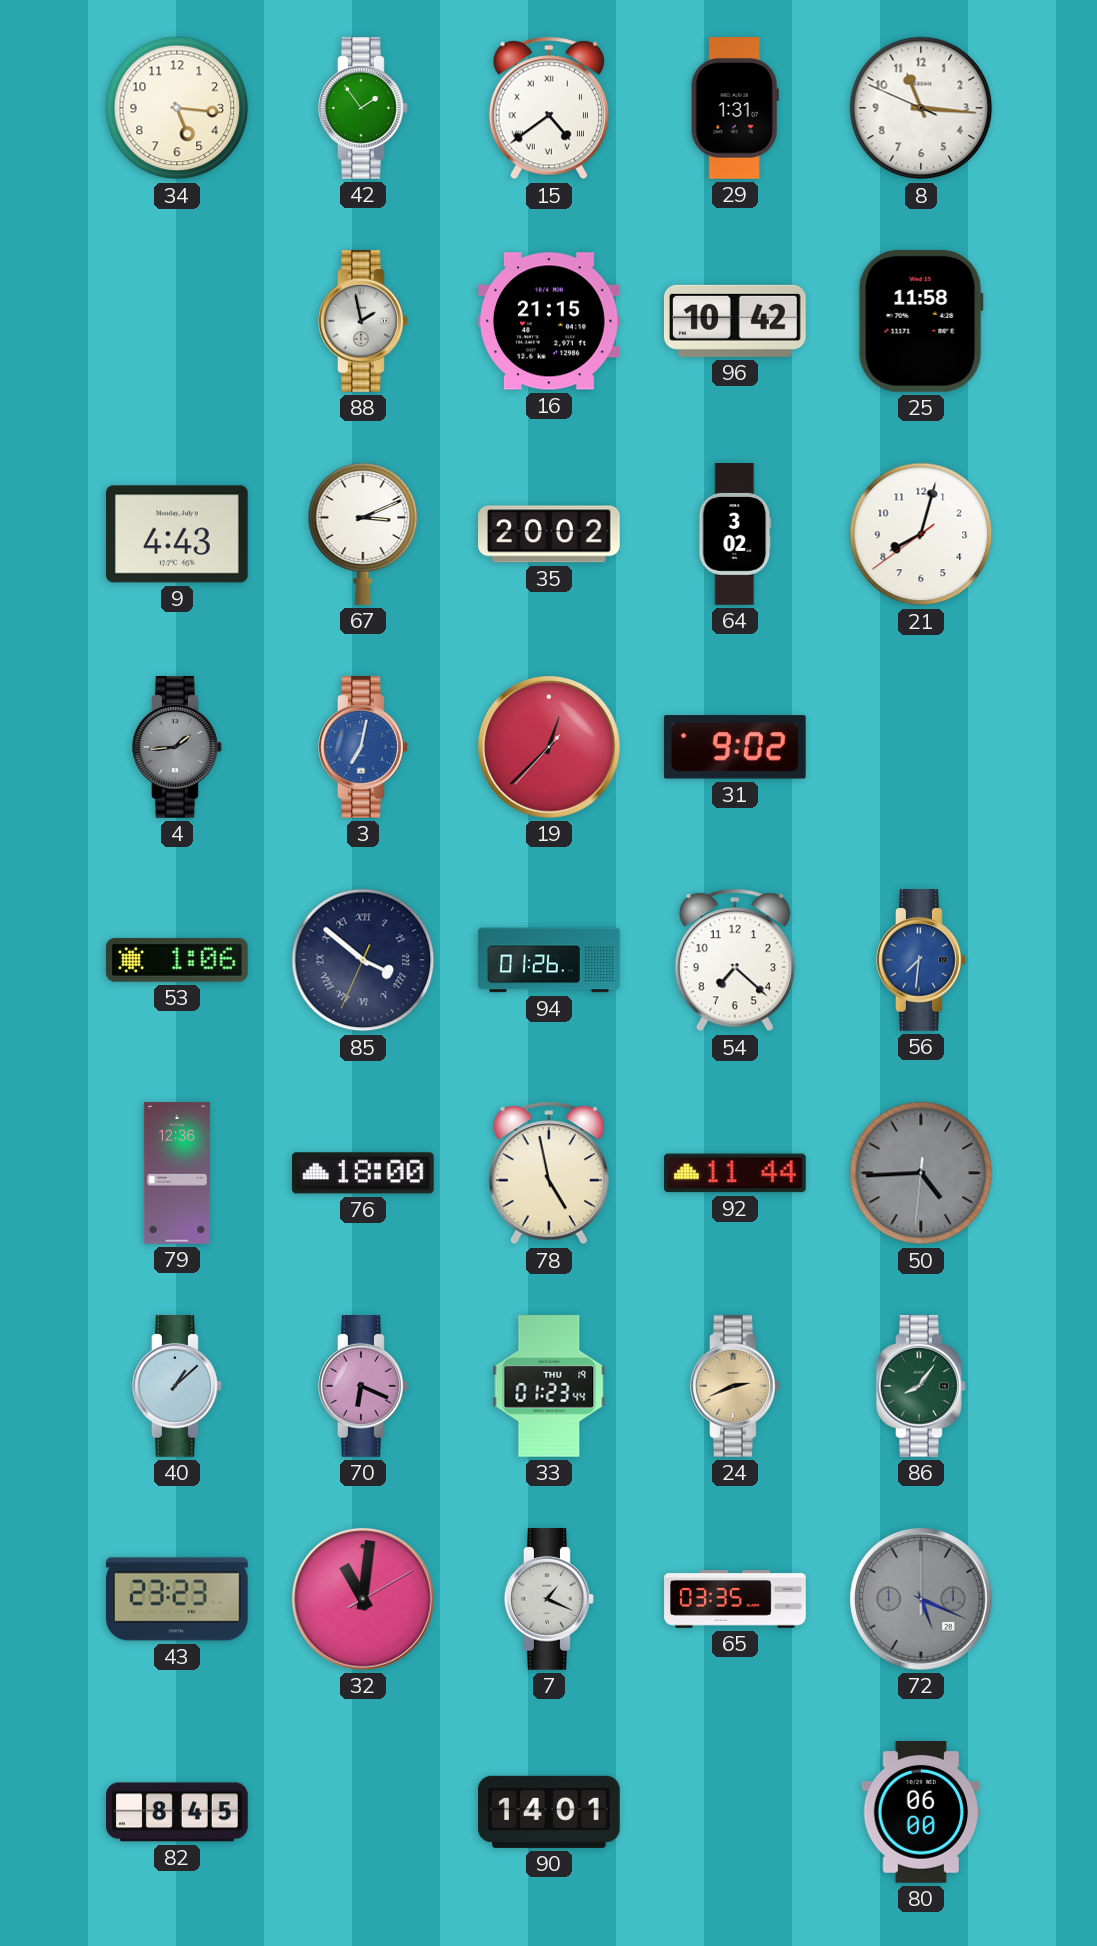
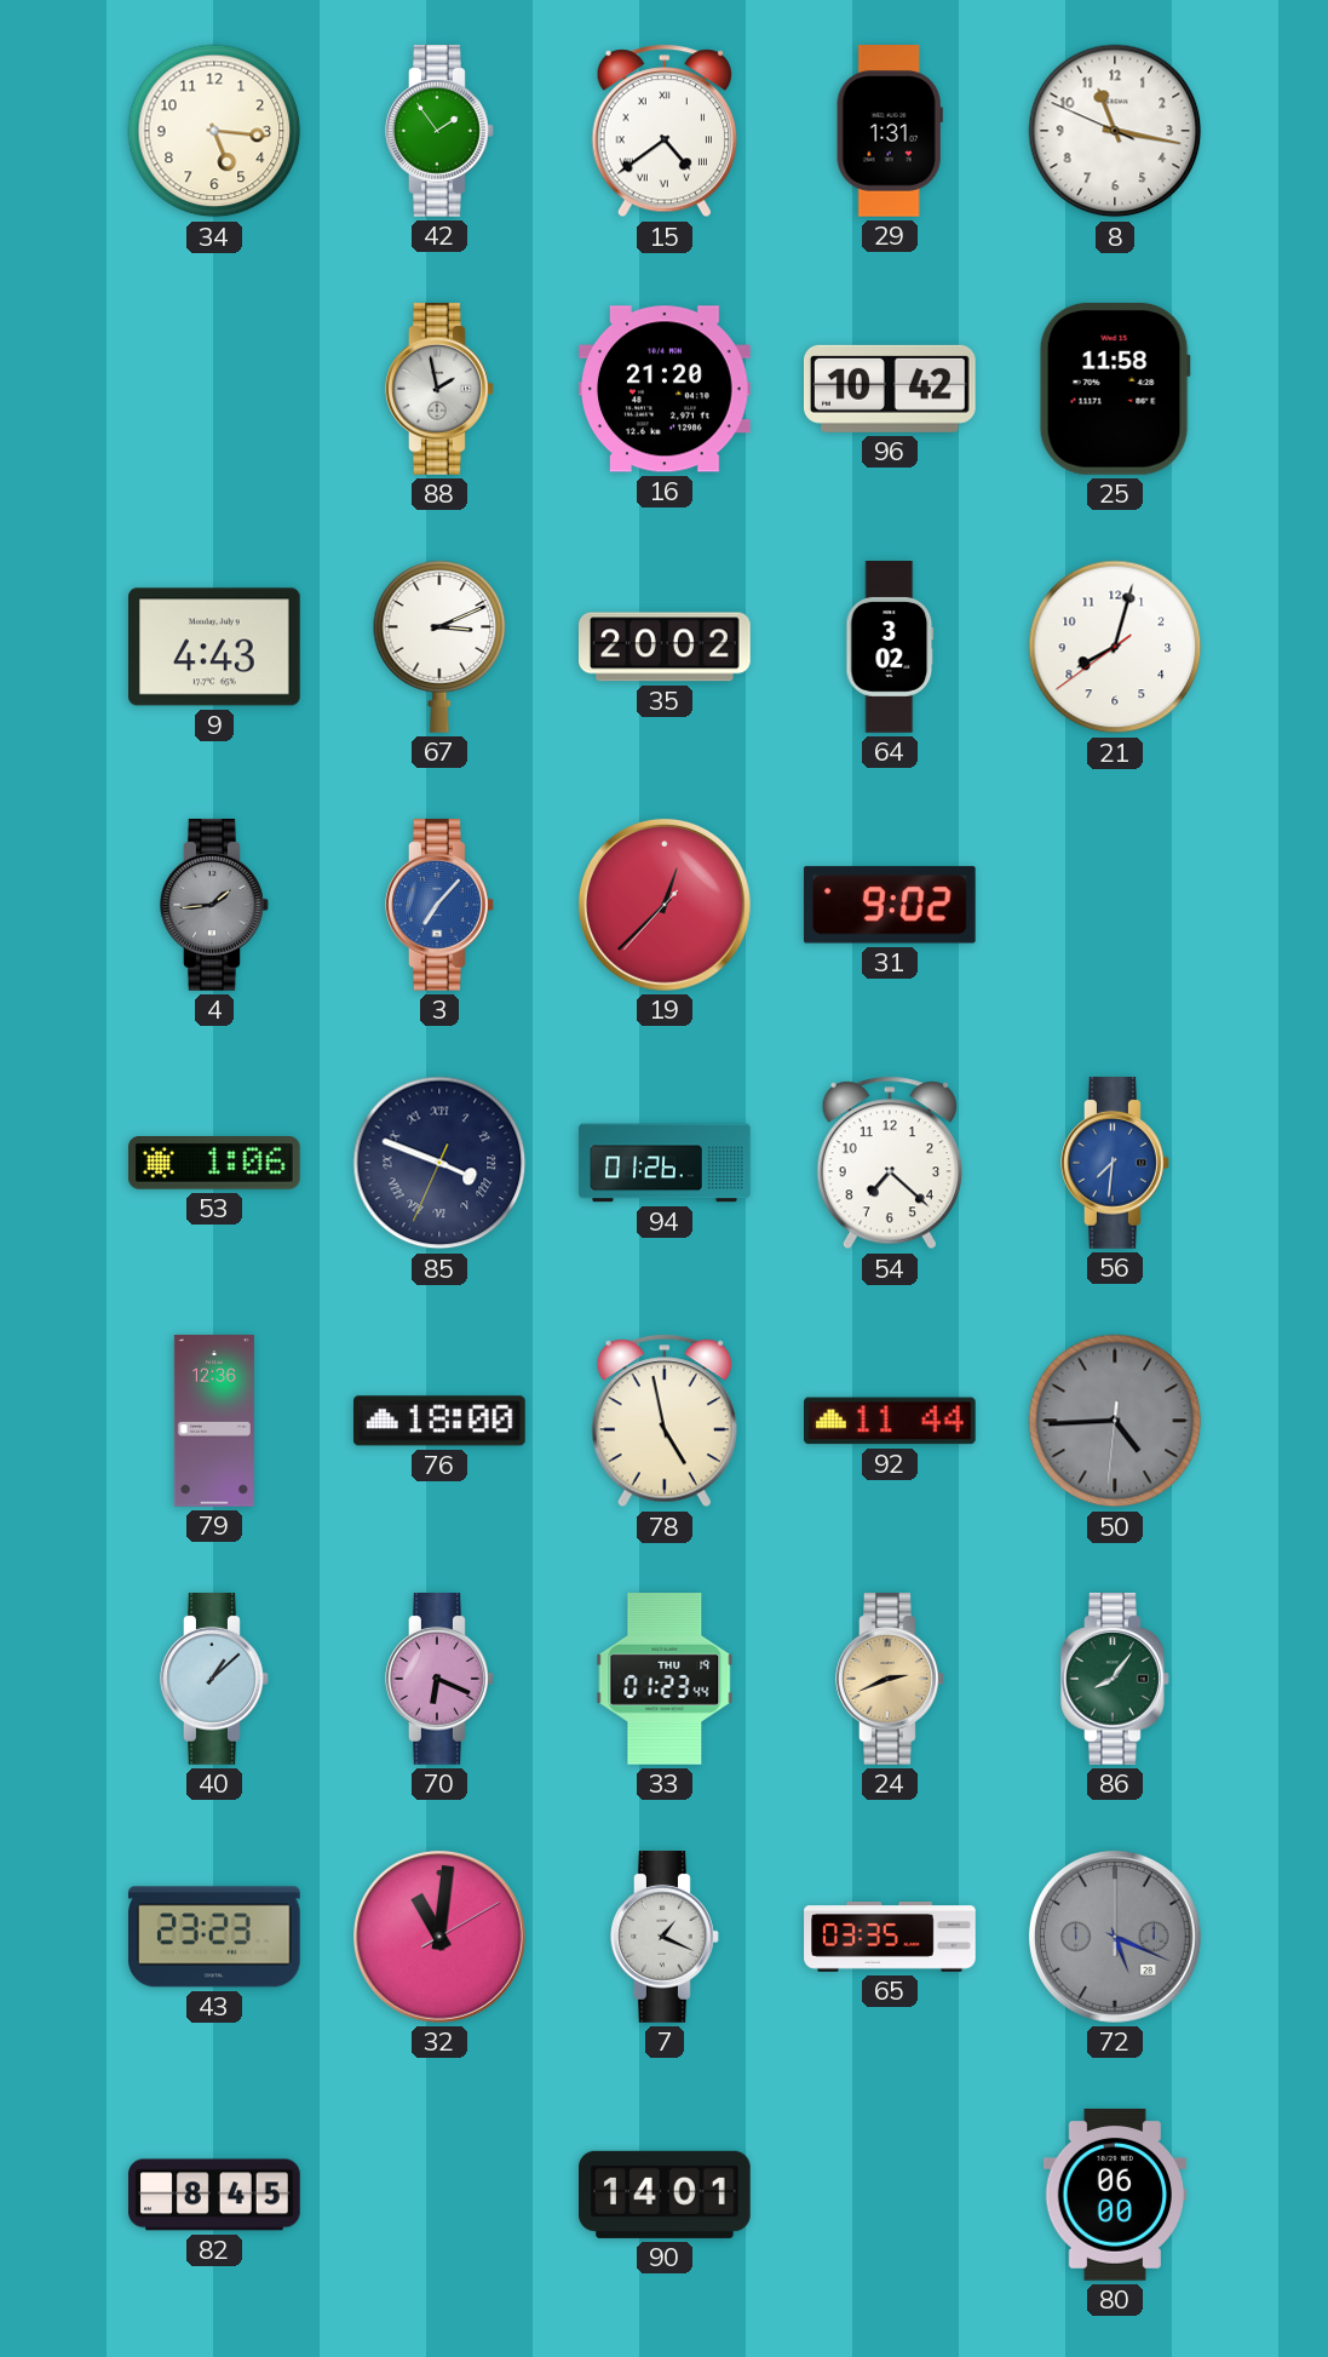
8: 11:15 -> 11:16 (1115, 131)
16: 21:15 -> 21:20 (666, 389)
3: 7:02 -> 7:07 (441, 906)
85: 3:51 -> 3:48 (439, 1163)
